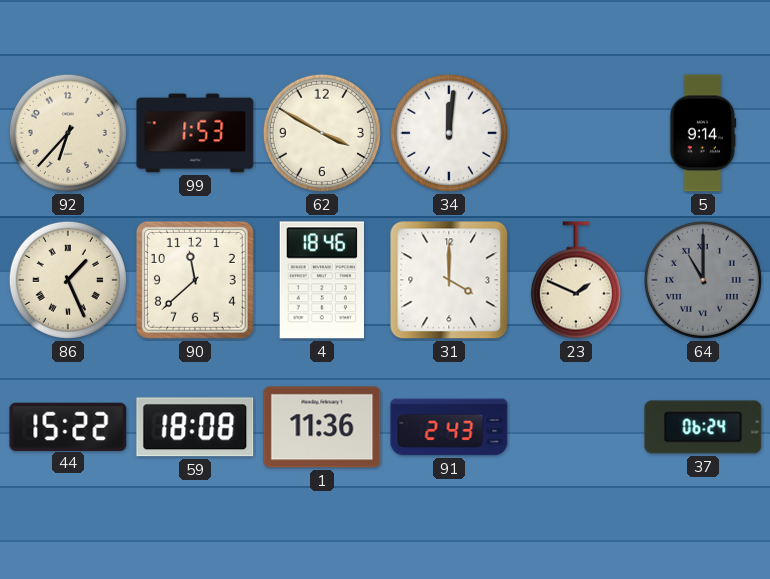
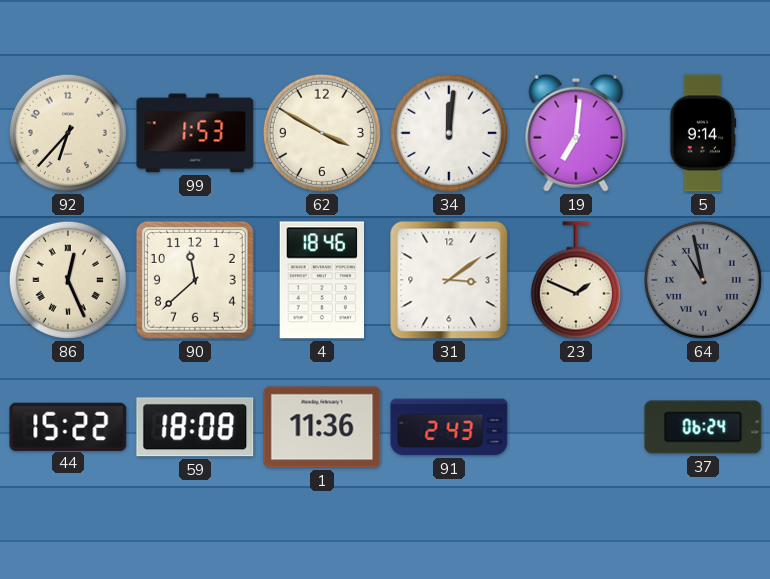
19: none -> 7:01 (576, 133)
86: 1:26 -> 12:26 (68, 280)
31: 4:00 -> 3:09 (449, 280)
64: 11:00 -> 10:58 (703, 280)
